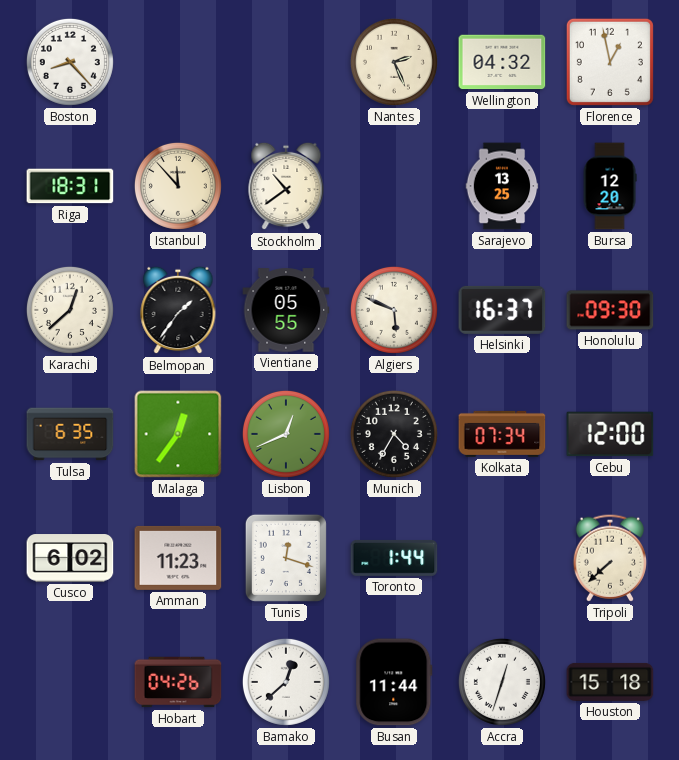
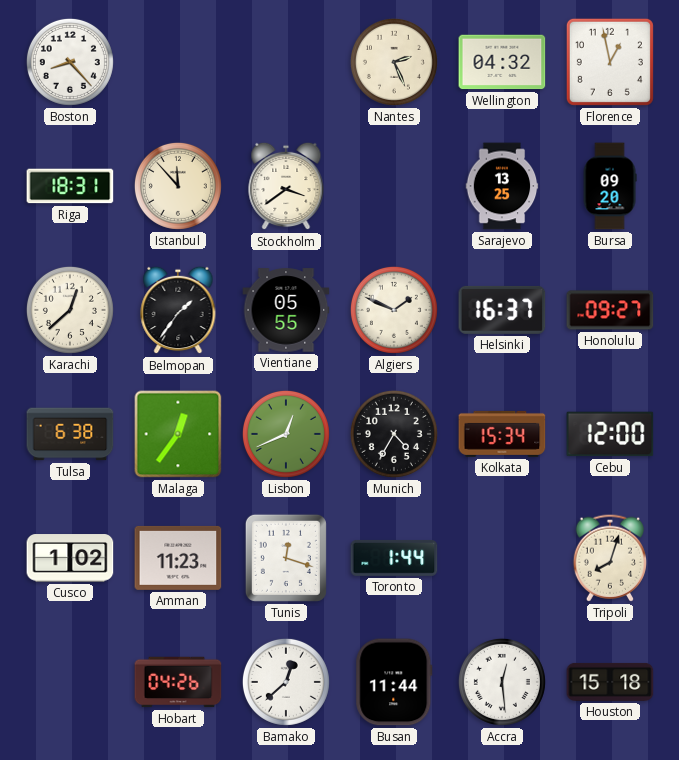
Stockholm: 10:39 -> 3:39 (286, 186)
Bursa: 12:20 -> 09:20 (610, 186)
Algiers: 5:49 -> 1:49 (394, 310)
Honolulu: 09:30 -> 09:27 (610, 310)
Tulsa: 6:35 -> 6:38 (70, 434)
Kolkata: 07:34 -> 15:34 (502, 434)
Cusco: 6:02 -> 1:02 (70, 558)
Tripoli: 7:38 -> 8:03 (610, 558)
Accra: 12:33 -> 12:29 (502, 682)
